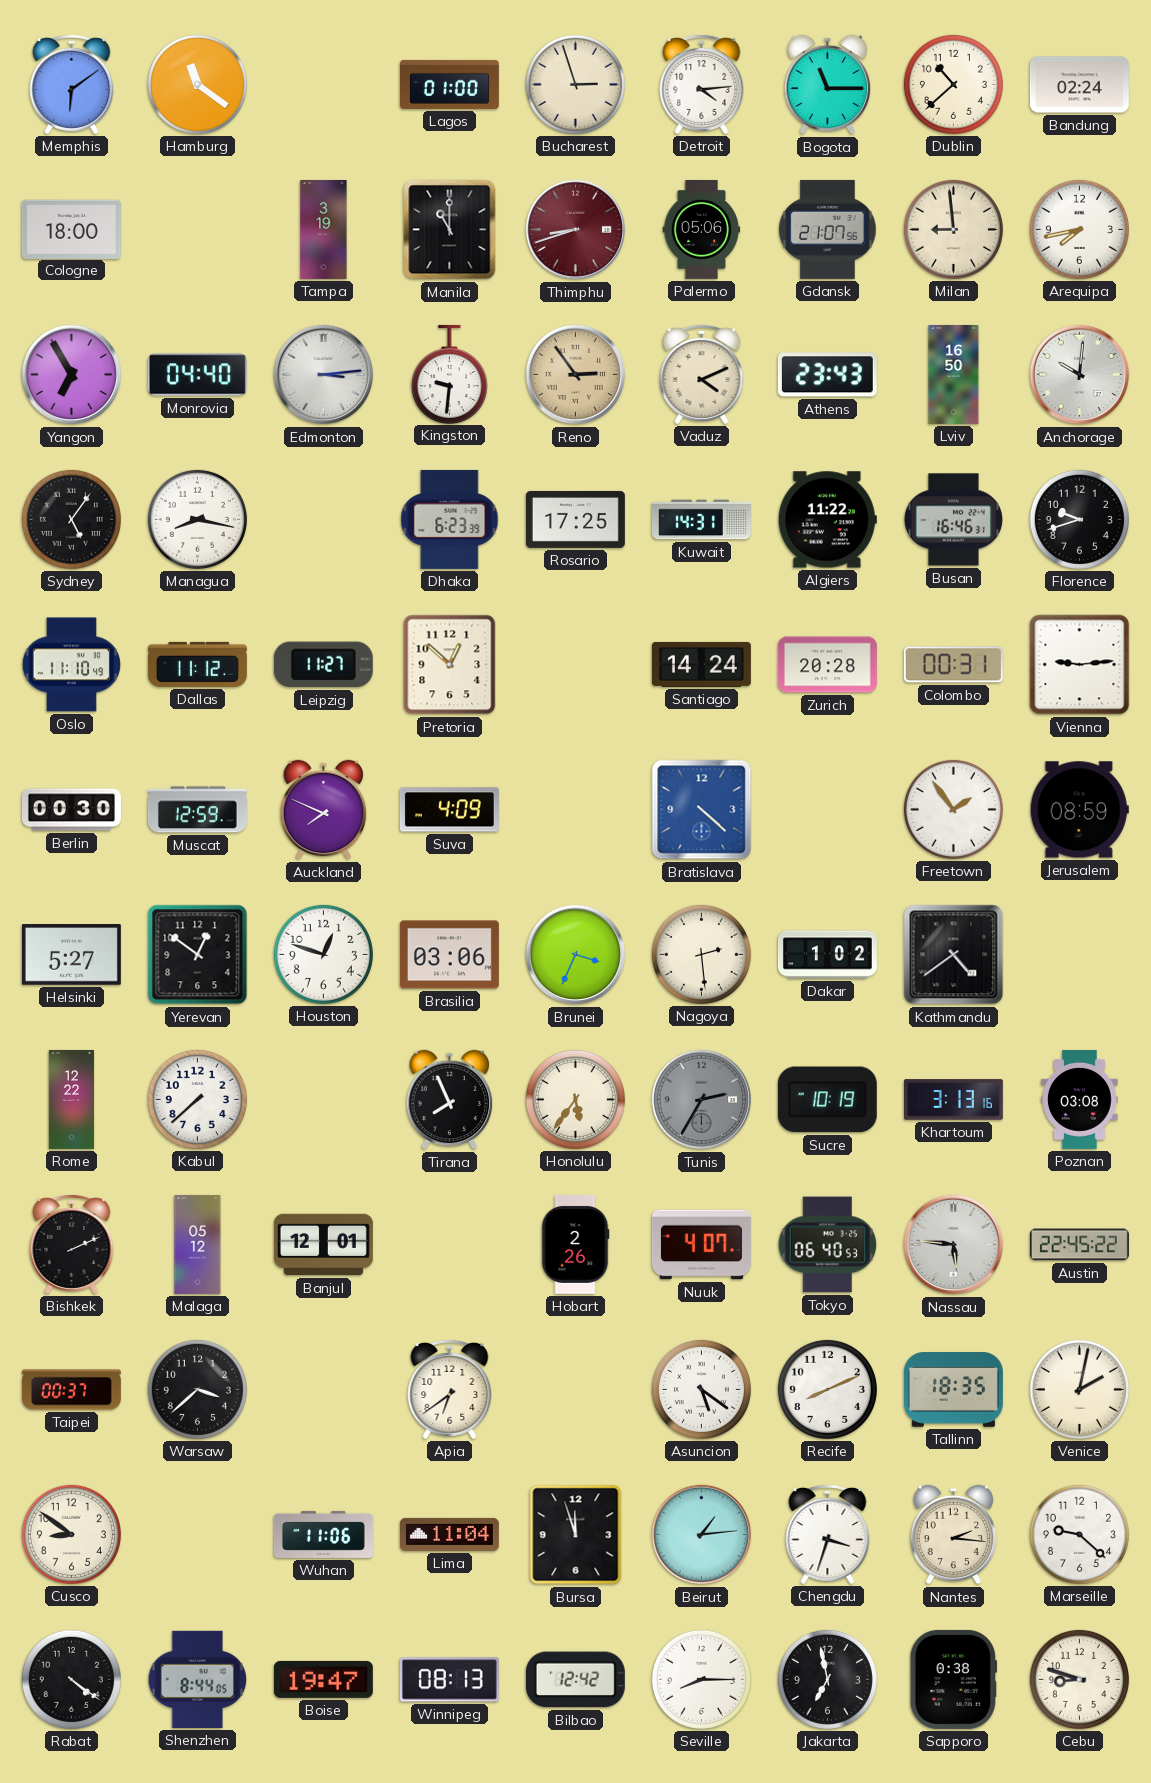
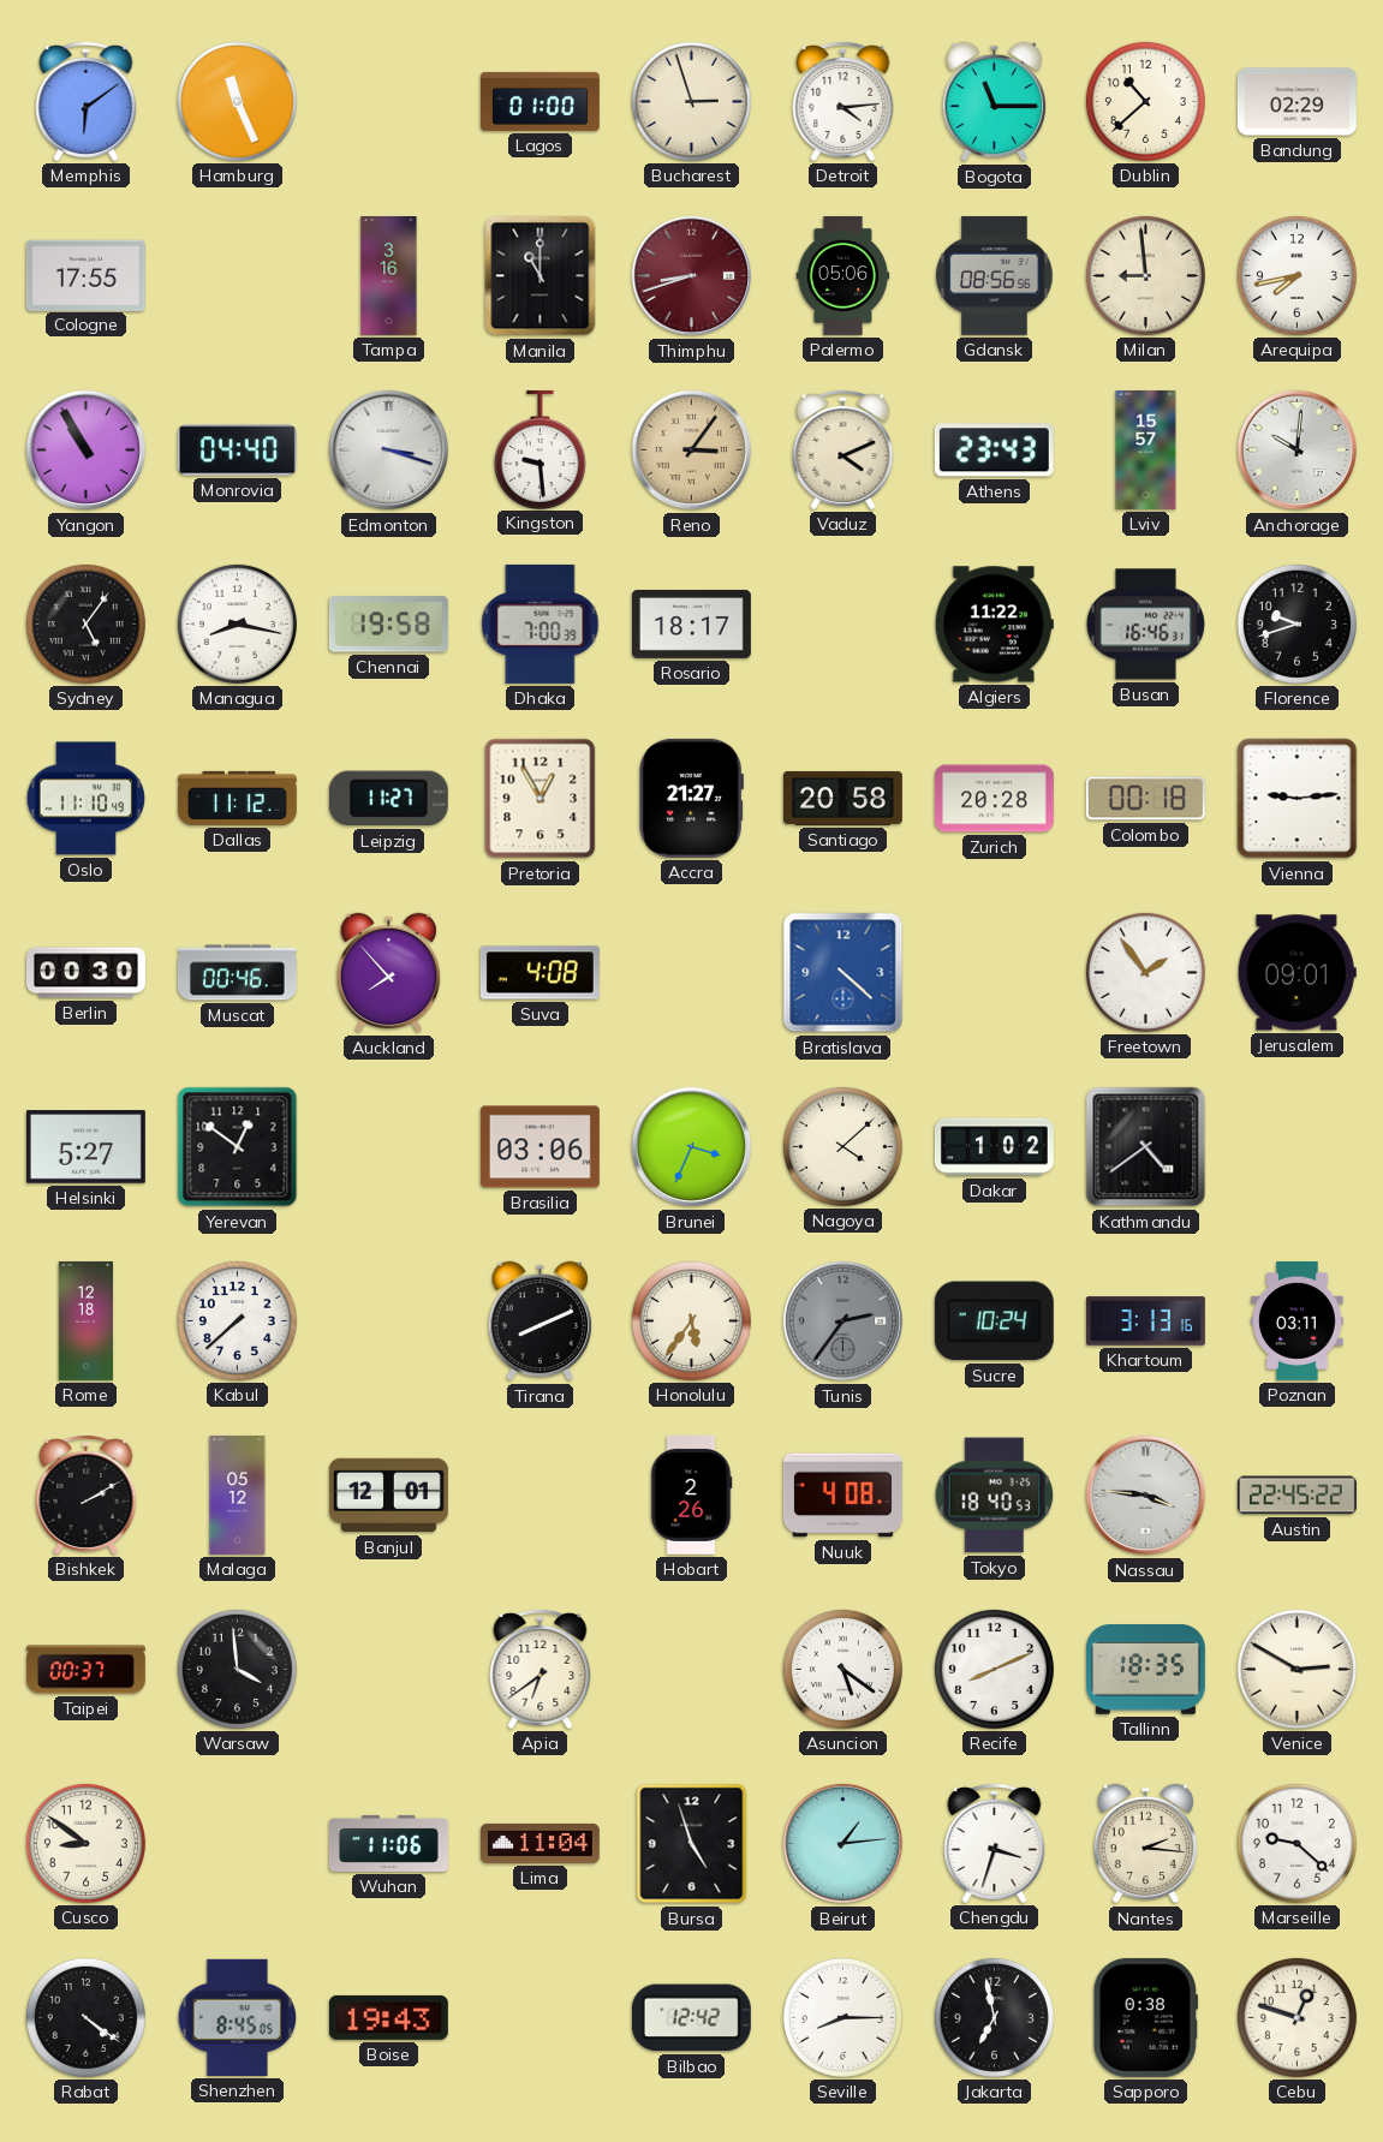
Hamburg: 11:21 -> 11:26 (237, 101)
Bandung: 02:24 -> 02:29 (1296, 102)
Cologne: 18:00 -> 17:55 (85, 275)
Tampa: 3:19 -> 3:16 (389, 275)
Gdansk: 21:07 -> 08:56 (995, 275)
Yangon: 6:55 -> 10:55 (87, 451)
Edmonton: 3:14 -> 3:18 (389, 451)
Kingston: 9:31 -> 9:29 (540, 449)
Reno: 2:54 -> 3:06 (692, 451)
Lviv: 16:50 -> 15:57 (1146, 449)
Chennai: none -> 19:58 (388, 625)
Dhaka: 6:23 -> 7:00 (541, 623)
Rosario: 17:25 -> 18:17 (691, 623)
Kuwait: 14:31 -> none (701, 520)
Pretoria: 12:52 -> 12:55 (541, 799)
Accra: none -> 21:27 (691, 798)
Santiago: 14:24 -> 20:58 (842, 798)
Colombo: 00:31 -> 00:18 (1145, 799)
Muscat: 12:59 -> 00:46 (237, 973)
Auckland: 7:49 -> 7:53 (389, 973)
Suva: 4:09 -> 4:08 (540, 973)
Jerusalem: 08:59 -> 09:01 (1296, 973)
Houston: 12:48 -> none (323, 954)
Nagoya: 2:29 -> 4:08 (842, 1146)
Rome: 12:22 -> 12:18 (87, 1320)
Tirana: 7:56 -> 8:11 (541, 1321)
Tunis: 2:35 -> 2:36 (843, 1321)
Sucre: 10:19 -> 10:24 (994, 1321)
Poznan: 03:08 -> 03:11 (1298, 1320)
Bishkek: 2:11 -> 2:10 (87, 1494)
Nuuk: 4:07 -> 4:08 (842, 1496)
Tokyo: 06:40 -> 18:40 (995, 1496)
Nassau: 5:46 -> 3:46 (1146, 1496)
Warsaw: 3:38 -> 3:59 (237, 1669)
Venice: 2:02 -> 2:50 (1296, 1669)
Bursa: 11:57 -> 4:57 (692, 1844)
Shenzhen: 8:44 -> 8:45 (238, 2017)
Boise: 19:47 -> 19:43 (388, 2017)
Winnipeg: 08:13 -> none (449, 1680)
Cebu: 8:48 -> 12:48 (1296, 2017)
